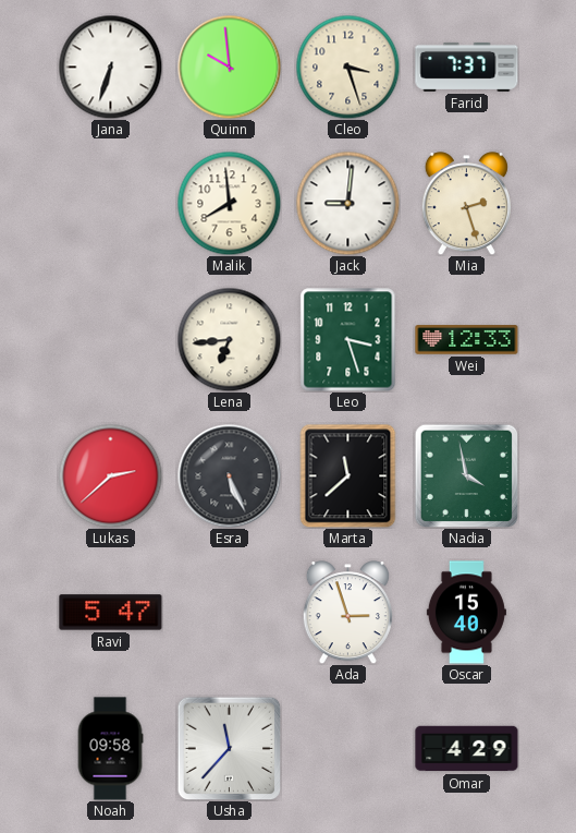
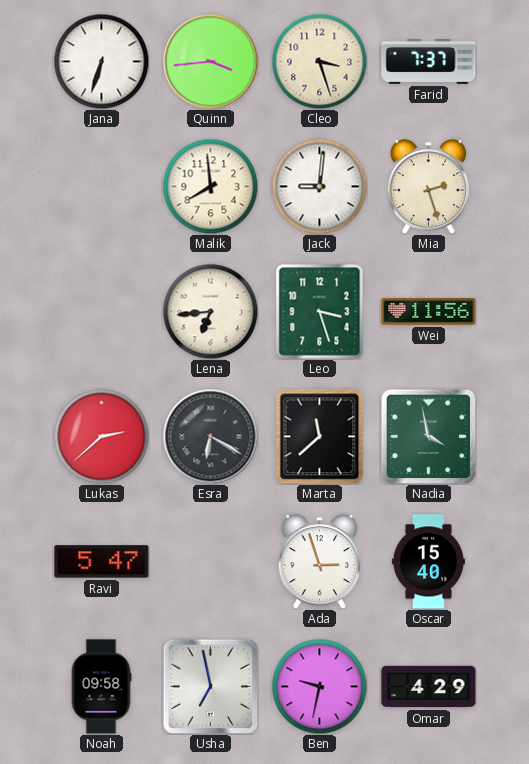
Quinn: 9:59 -> 3:44 (210, 61)
Wei: 12:33 -> 11:56 (429, 312)
Esra: 5:26 -> 6:20 (210, 436)
Usha: 11:37 -> 6:58 (210, 686)
Ben: none -> 9:32 (319, 686)
